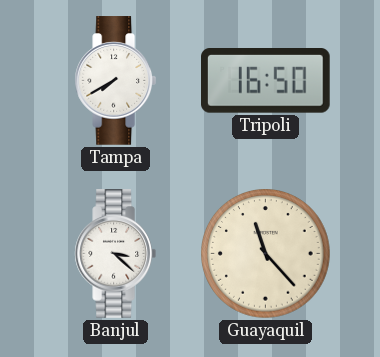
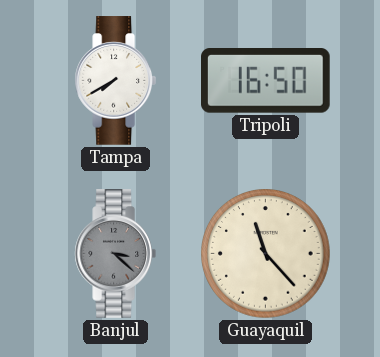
Banjul dial: white -> grey (115, 254)
